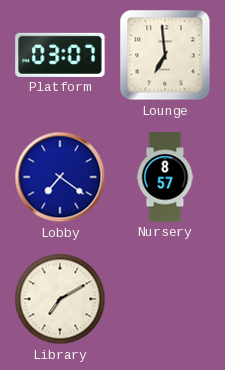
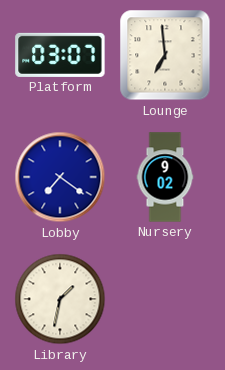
Nursery: 8:57 -> 9:02 (165, 177)
Library: 7:10 -> 1:32 (60, 299)
